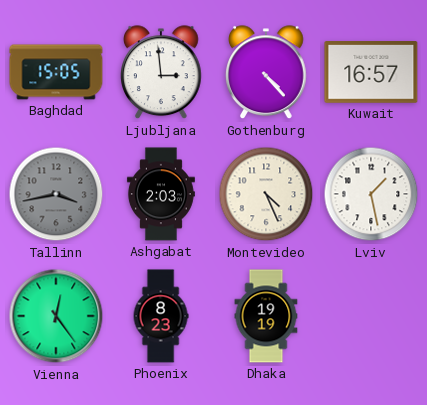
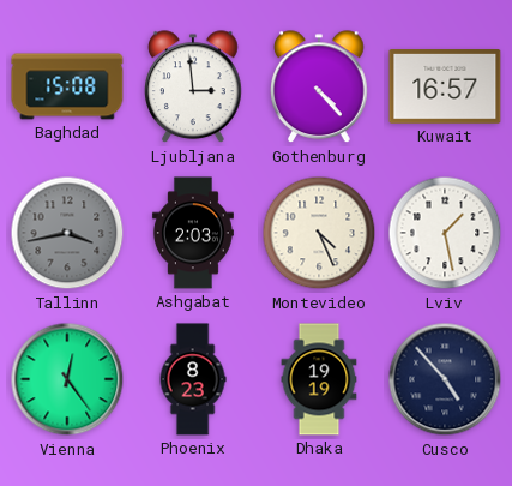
Baghdad: 15:05 -> 15:08 (67, 86)
Cusco: none -> 4:53 (445, 379)
